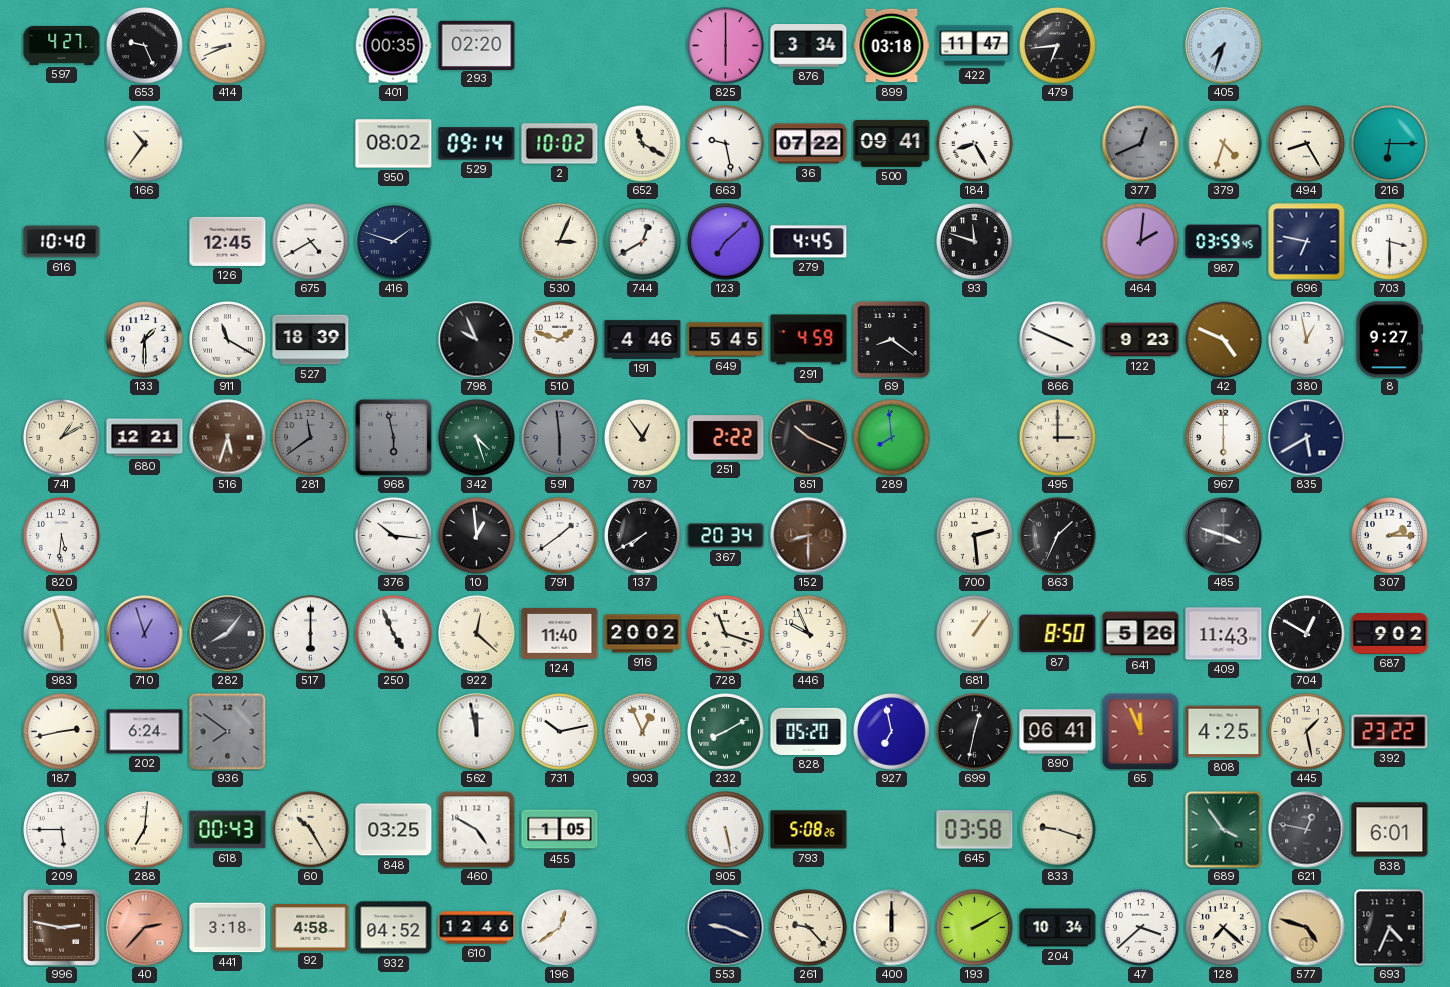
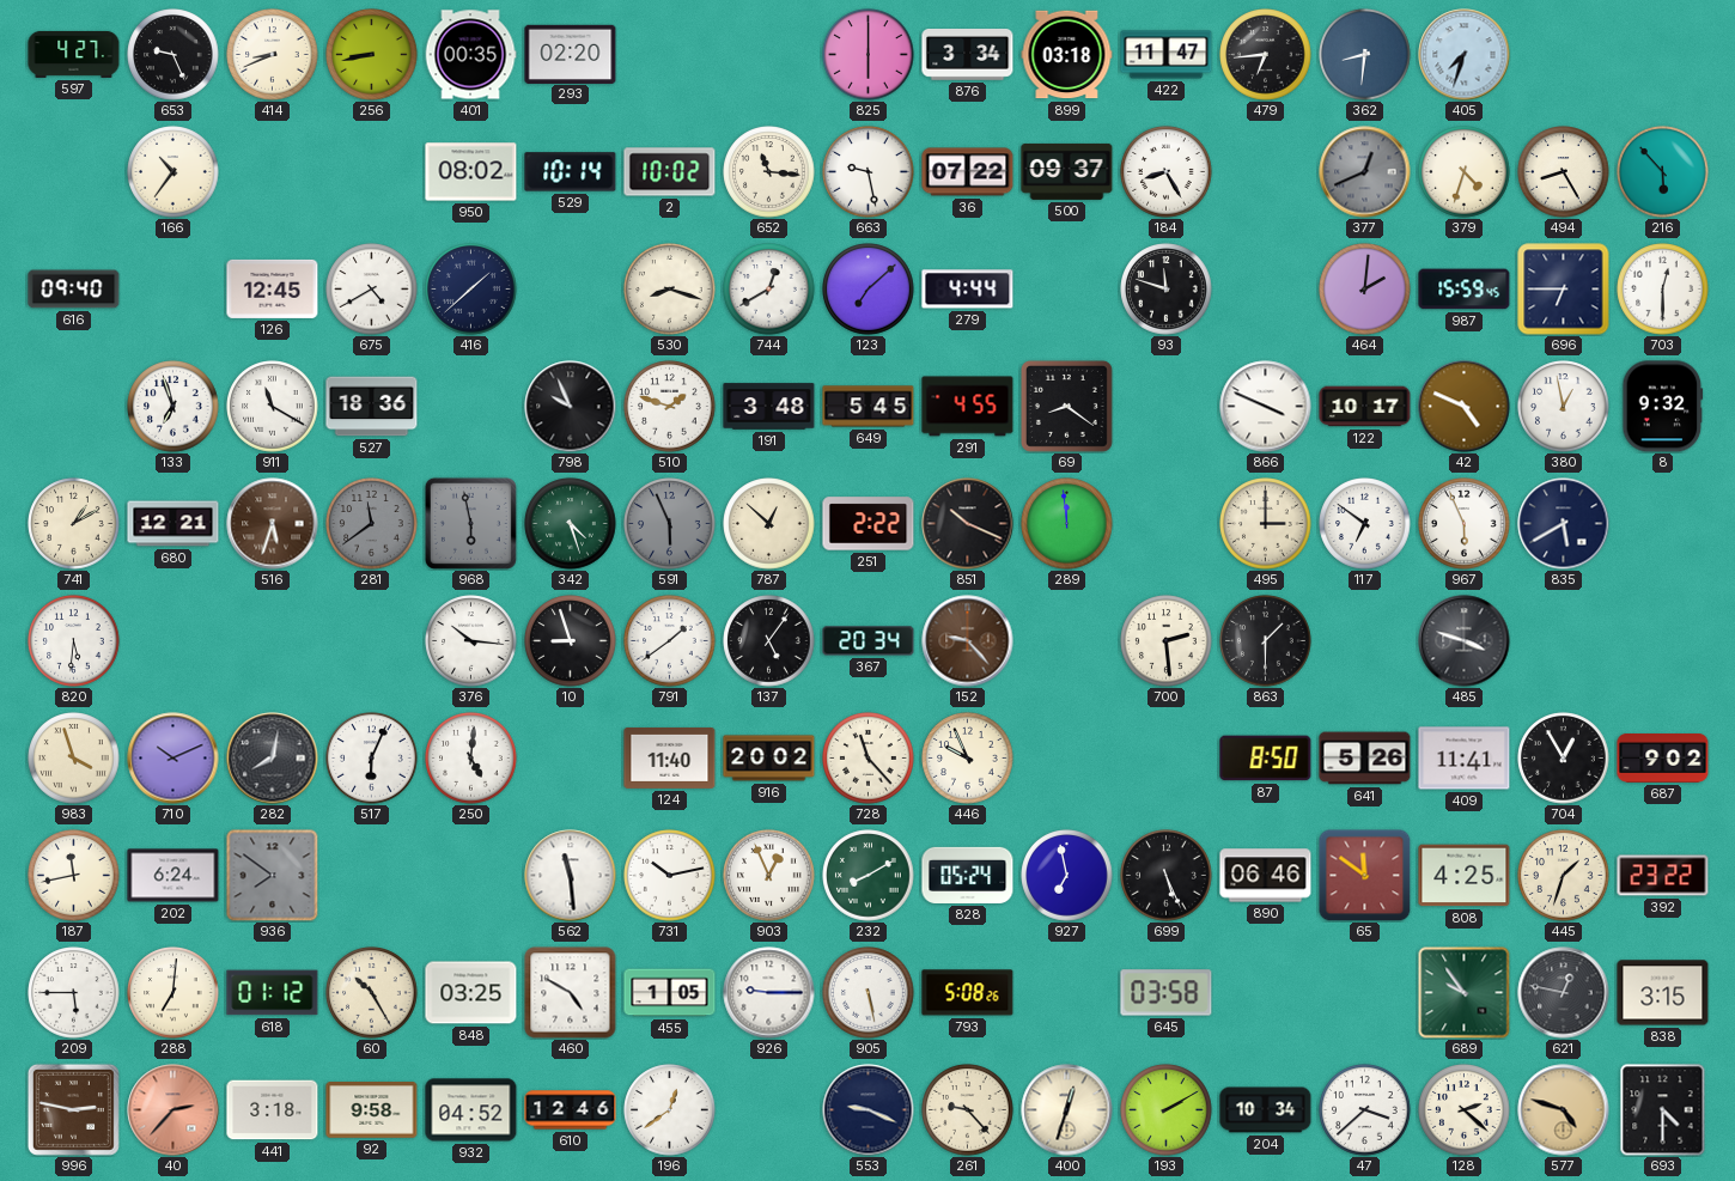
256: none -> 8:43 (372, 55)
362: none -> 8:31 (1365, 55)
529: 09:14 -> 10:14 (571, 172)
652: 11:20 -> 11:16 (769, 172)
500: 09:41 -> 09:37 (1067, 171)
216: 6:15 -> 5:53 (1663, 172)
616: 10:40 -> 09:40 (74, 290)
416: 1:48 -> 1:38 (471, 290)
530: 3:04 -> 8:18 (670, 290)
279: 4:45 -> 4:44 (968, 290)
987: 03:59 -> 15:59 (1465, 290)
696: 6:47 -> 6:45 (1564, 290)
703: 3:30 -> 12:30 (1663, 290)
133: 1:30 -> 6:57 (173, 407)
527: 18:39 -> 18:36 (372, 407)
191: 4:46 -> 3:48 (769, 407)
291: 4:59 -> 4:55 (968, 407)
122: 9:23 -> 10:17 (1365, 407)
8: 9:27 -> 9:32 (1663, 407)
591: 5:59 -> 5:56 (670, 524)
787: 12:54 -> 12:52 (769, 524)
289: 7:59 -> 11:59 (1067, 524)
117: none -> 6:51 (1365, 524)
967: 6:00 -> 5:56 (1465, 524)
10: 12:59 -> 8:57 (571, 641)
137: 7:40 -> 5:06 (769, 641)
152: 8:30 -> 9:23 (968, 641)
863: 1:34 -> 1:30 (1266, 641)
307: 2:15 -> none (1390, 536)
983: 5:57 -> 3:57 (74, 759)
710: 12:57 -> 10:11 (173, 759)
282: 8:06 -> 8:02 (273, 759)
517: 6:00 -> 6:04 (372, 759)
250: 4:56 -> 5:01 (471, 759)
922: 12:22 -> none (477, 634)
728: 11:18 -> 11:23 (869, 759)
681: 1:06 -> none (975, 634)
409: 11:43 -> 11:41 (1465, 759)
704: 12:50 -> 12:55 (1564, 759)
187: 2:43 -> 11:43 (74, 876)
562: 11:58 -> 11:29 (571, 876)
828: 05:20 -> 05:24 (968, 875)
699: 12:32 -> 5:26 (1167, 876)
890: 06:41 -> 06:46 (1266, 876)
65: 11:56 -> 11:51 (1364, 875)
445: 1:28 -> 1:33 (1564, 876)
618: 00:43 -> 01:12 (273, 993)
926: none -> 9:15 (769, 993)
833: 9:18 -> none (1058, 830)
689: 3:54 -> 9:54 (1465, 993)
838: 6:01 -> 3:15 (1663, 993)
92: 4:58 -> 9:58 (372, 1110)
400: 12:00 -> 12:33 (1067, 1110)
128: 7:22 -> 2:22 (1465, 1110)
693: 4:34 -> 4:30 (1663, 1110)
